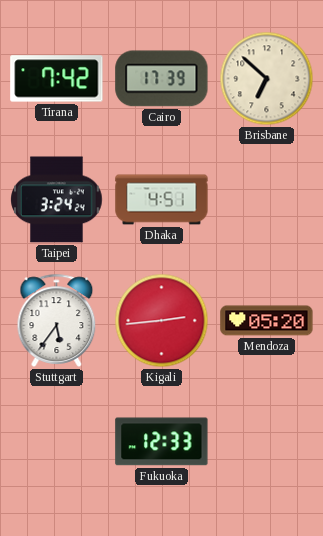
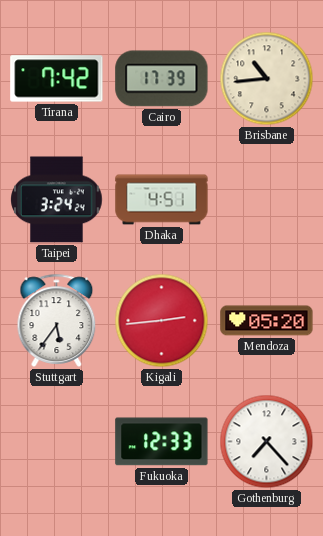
Brisbane: 6:52 -> 10:44 (267, 79)
Gothenburg: none -> 7:23 (267, 442)
